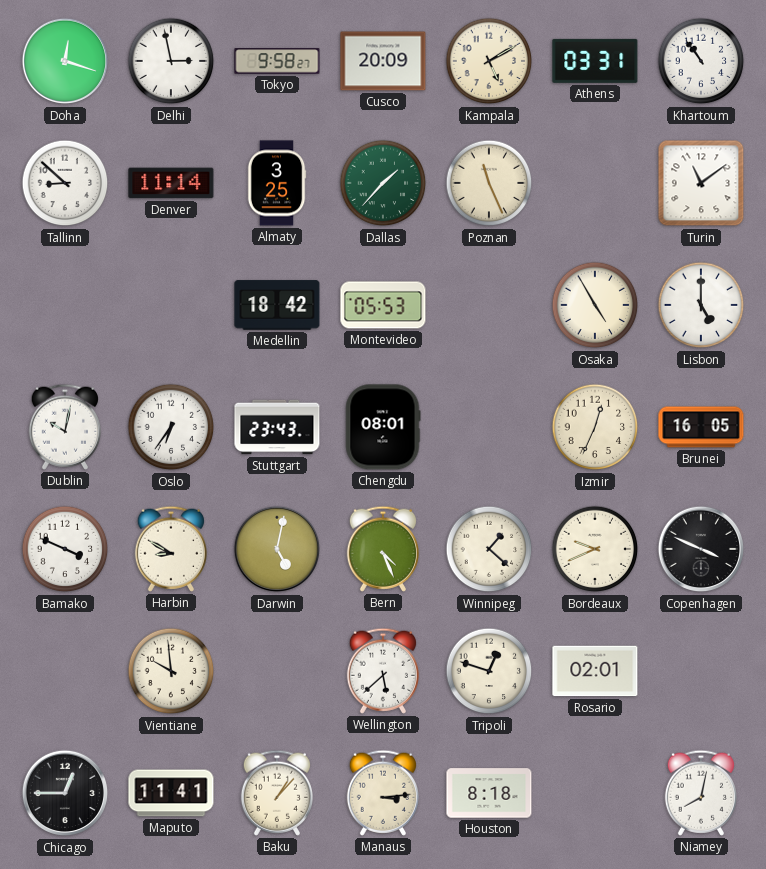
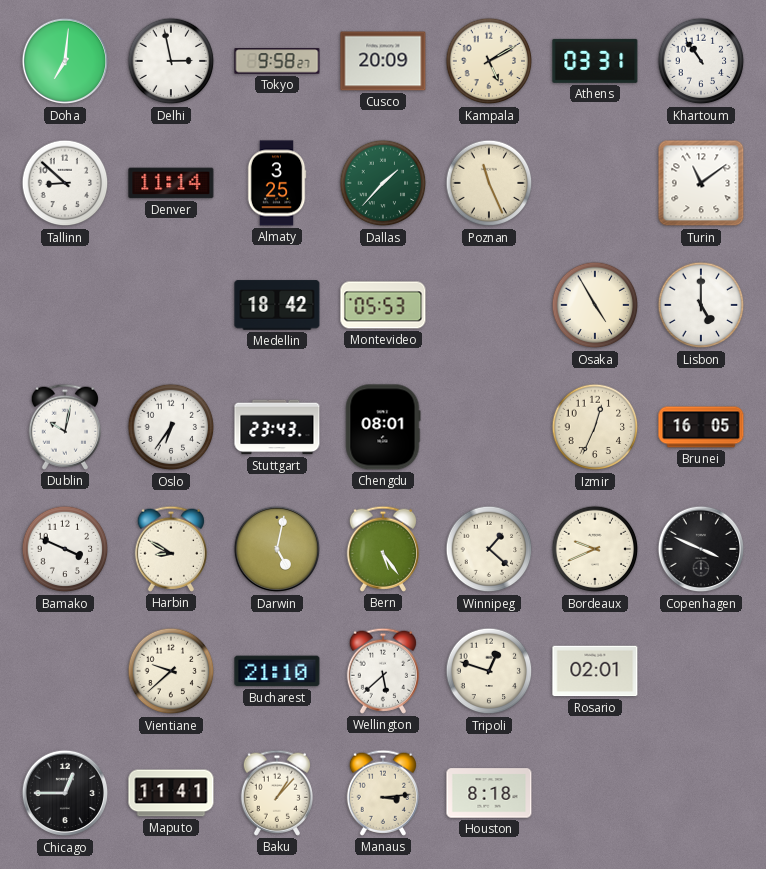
Doha: 12:18 -> 7:01 (65, 61)
Bern: 4:26 -> 5:24 (382, 549)
Vientiane: 9:59 -> 9:38 (171, 671)
Bucharest: none -> 21:10 (277, 671)
Niamey: 8:02 -> none (700, 793)
